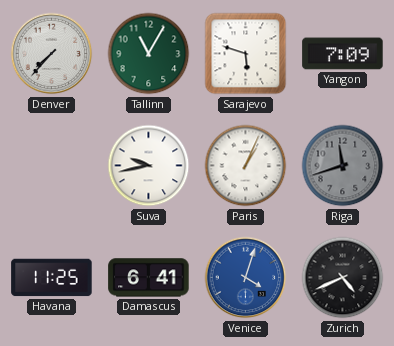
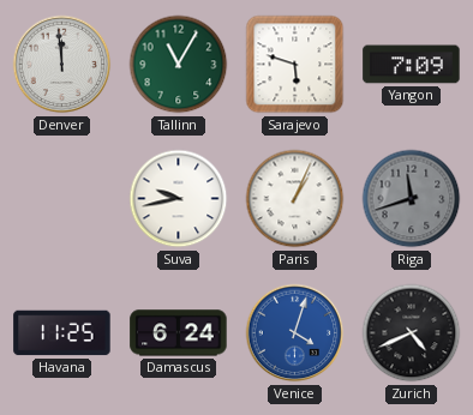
Denver: 7:37 -> 11:59 (62, 65)
Damascus: 6:41 -> 6:24 (179, 333)
